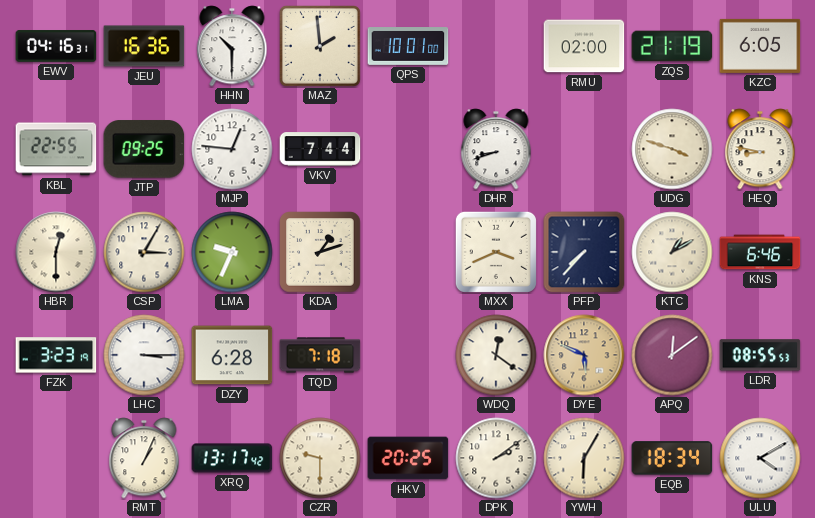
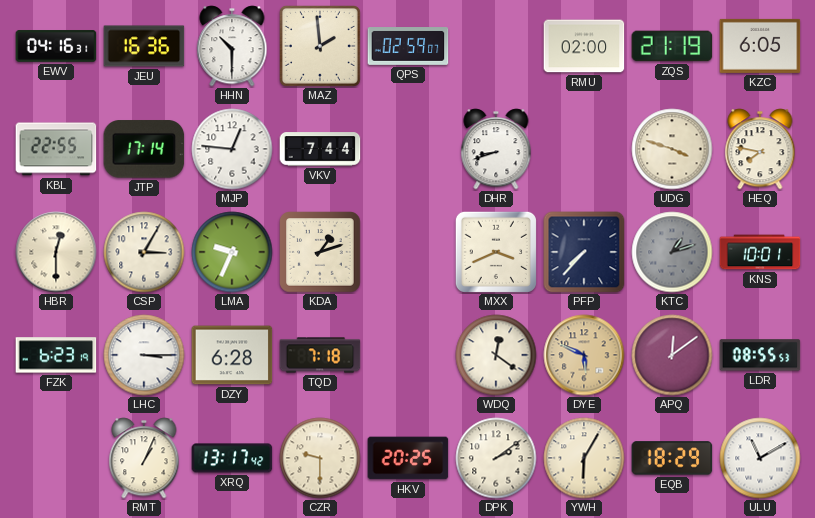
QPS: 10:01 -> 02:59 (408, 47)
JTP: 09:25 -> 17:14 (144, 149)
HEQ: 8:47 -> 7:47 (760, 149)
KTC: 1:10 -> 1:12 (672, 252)
KTC dial: cream -> grey (672, 252)
KNS: 6:46 -> 10:01 (760, 252)
FZK: 3:23 -> 6:23 (56, 355)
EQB: 18:34 -> 18:29 (672, 458)
ULU: 4:10 -> 11:10 (760, 458)
